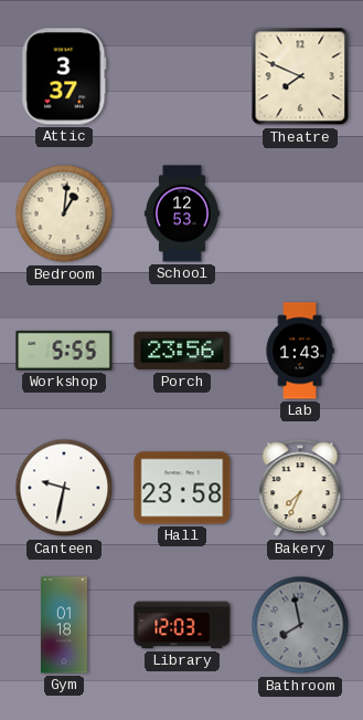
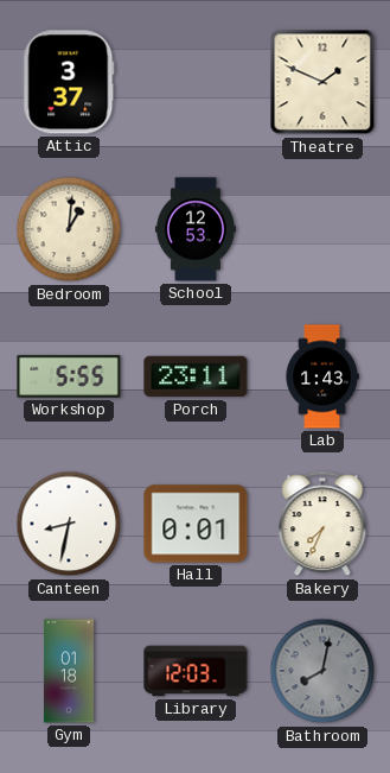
Theatre: 7:49 -> 1:49 (322, 82)
Porch: 23:56 -> 23:11 (196, 376)
Canteen: 9:32 -> 8:32 (69, 524)
Hall: 23:58 -> 0:01 (196, 524)
Bathroom: 7:58 -> 8:02 (322, 671)
